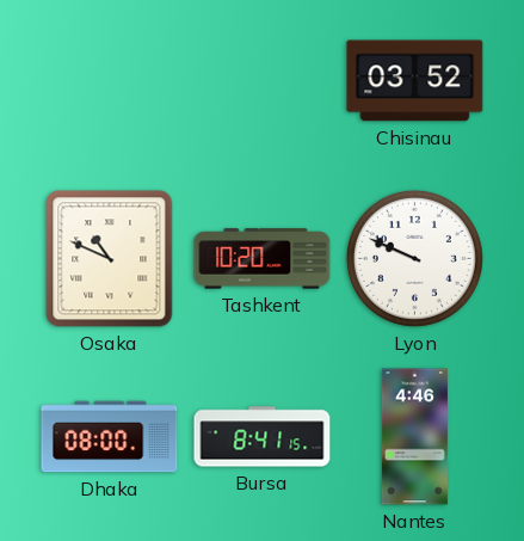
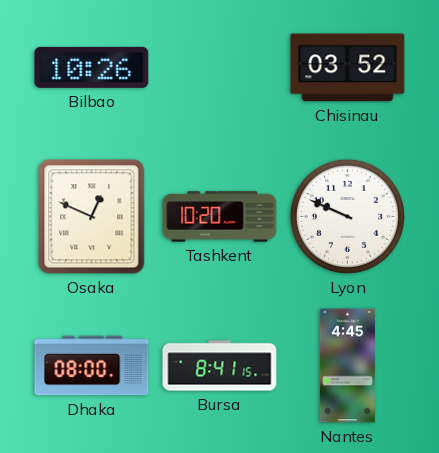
Bilbao: none -> 10:26 (92, 67)
Osaka: 10:49 -> 12:49 (92, 217)
Nantes: 4:46 -> 4:45 (347, 366)
